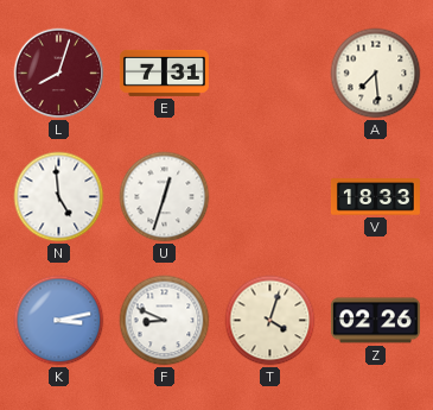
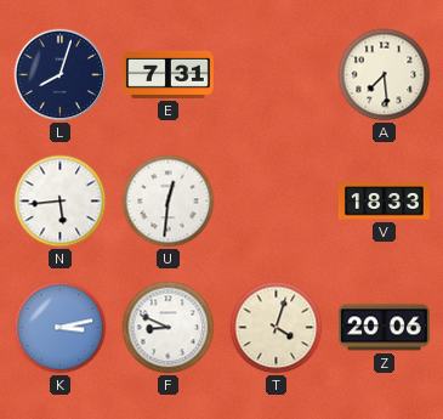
L dial: burgundy -> navy (61, 75)
N: 4:59 -> 5:44 (61, 202)
U: 12:33 -> 12:31 (169, 202)
Z: 02:26 -> 20:06 (384, 328)
